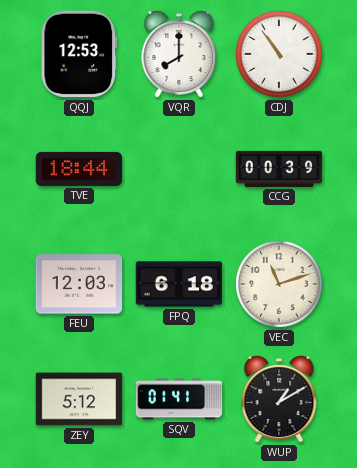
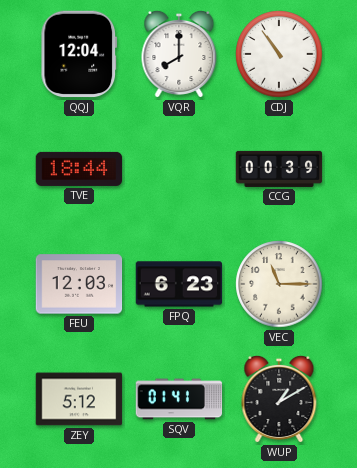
QQJ: 12:53 -> 12:04 (79, 54)
FPQ: 6:18 -> 6:23 (179, 284)
VEC: 11:12 -> 11:15 (279, 284)
